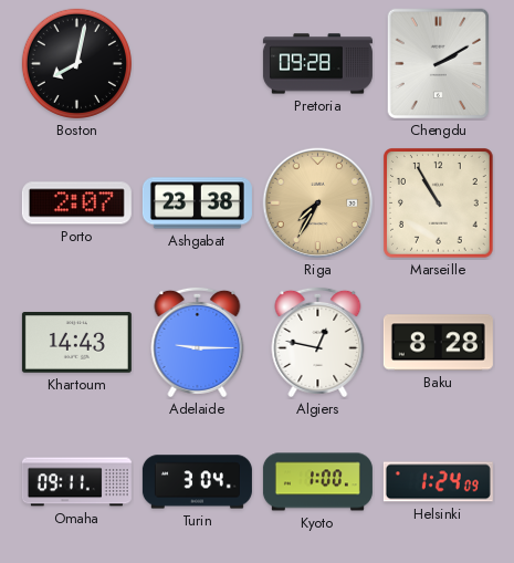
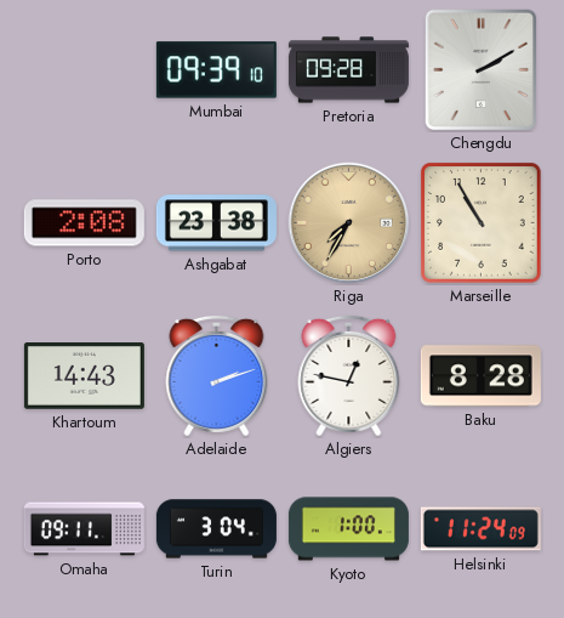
Boston: 8:02 -> none (76, 63)
Mumbai: none -> 09:39 (216, 70)
Porto: 2:07 -> 2:08 (84, 223)
Adelaide: 9:15 -> 2:12 (217, 375)
Helsinki: 1:24 -> 11:24 (480, 529)
